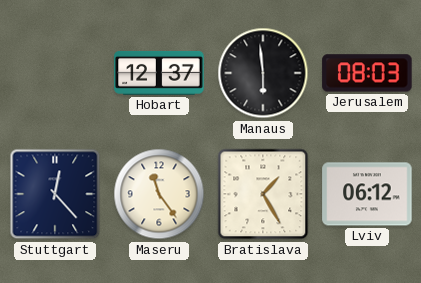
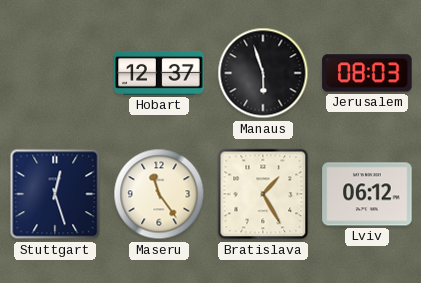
Manaus: 5:59 -> 5:57 (263, 73)
Stuttgart: 12:23 -> 12:27 (55, 194)
